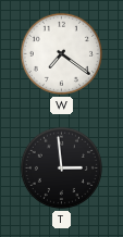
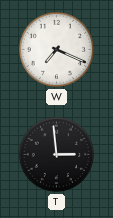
W: 7:21 -> 7:19 (56, 49)
